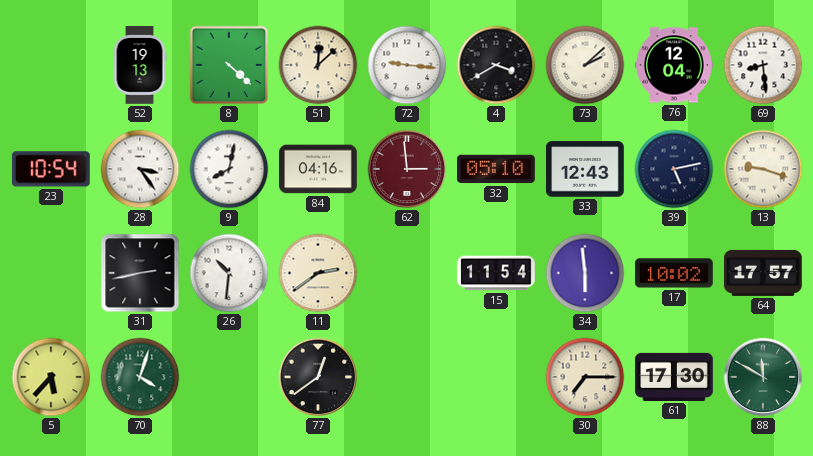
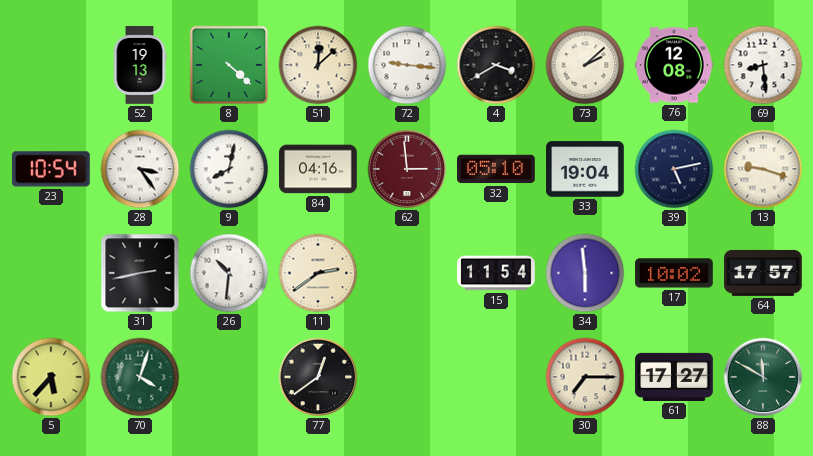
76: 12:04 -> 12:08 (674, 65)
33: 12:43 -> 19:04 (585, 169)
61: 17:30 -> 17:27 (674, 377)
